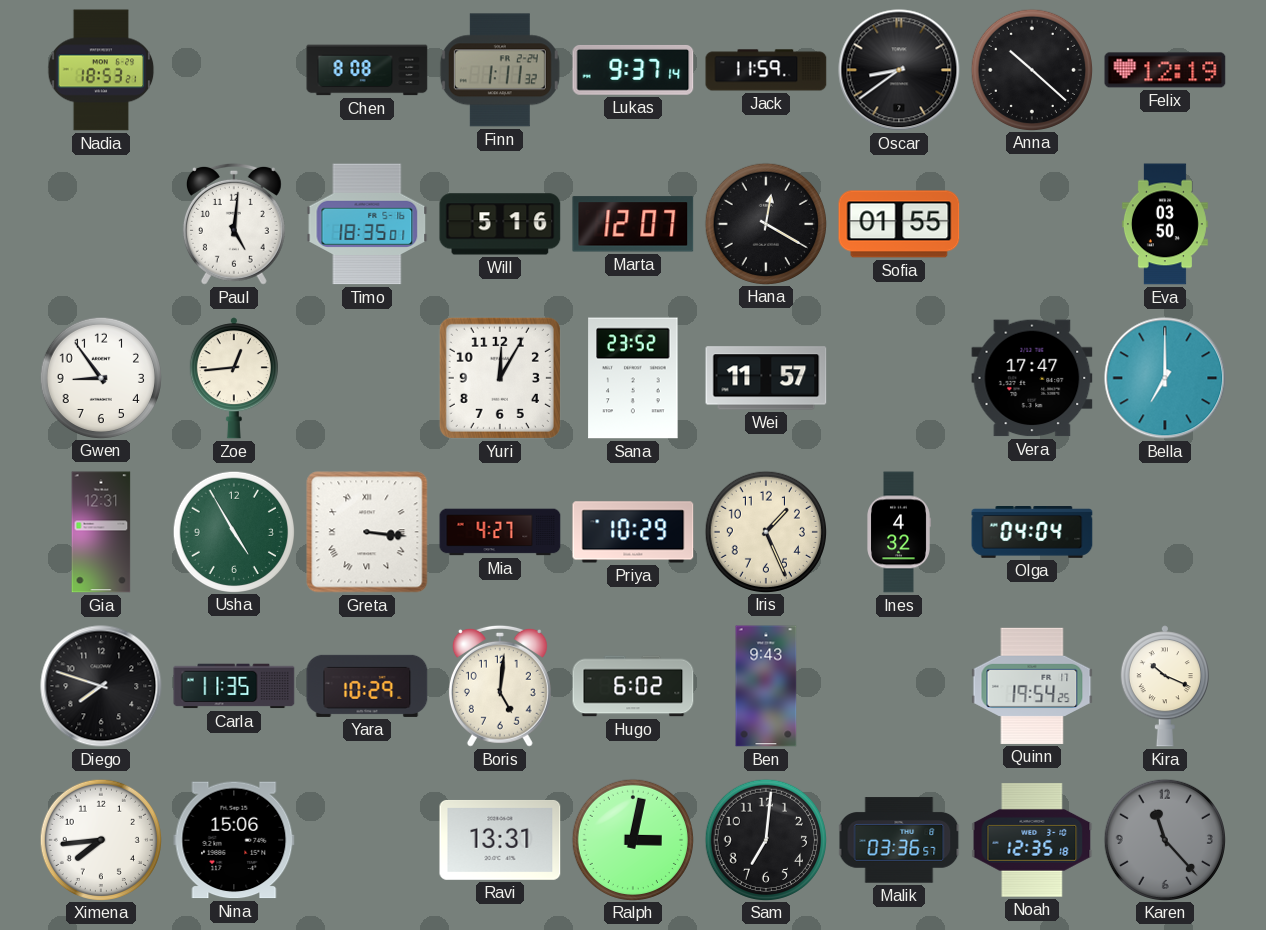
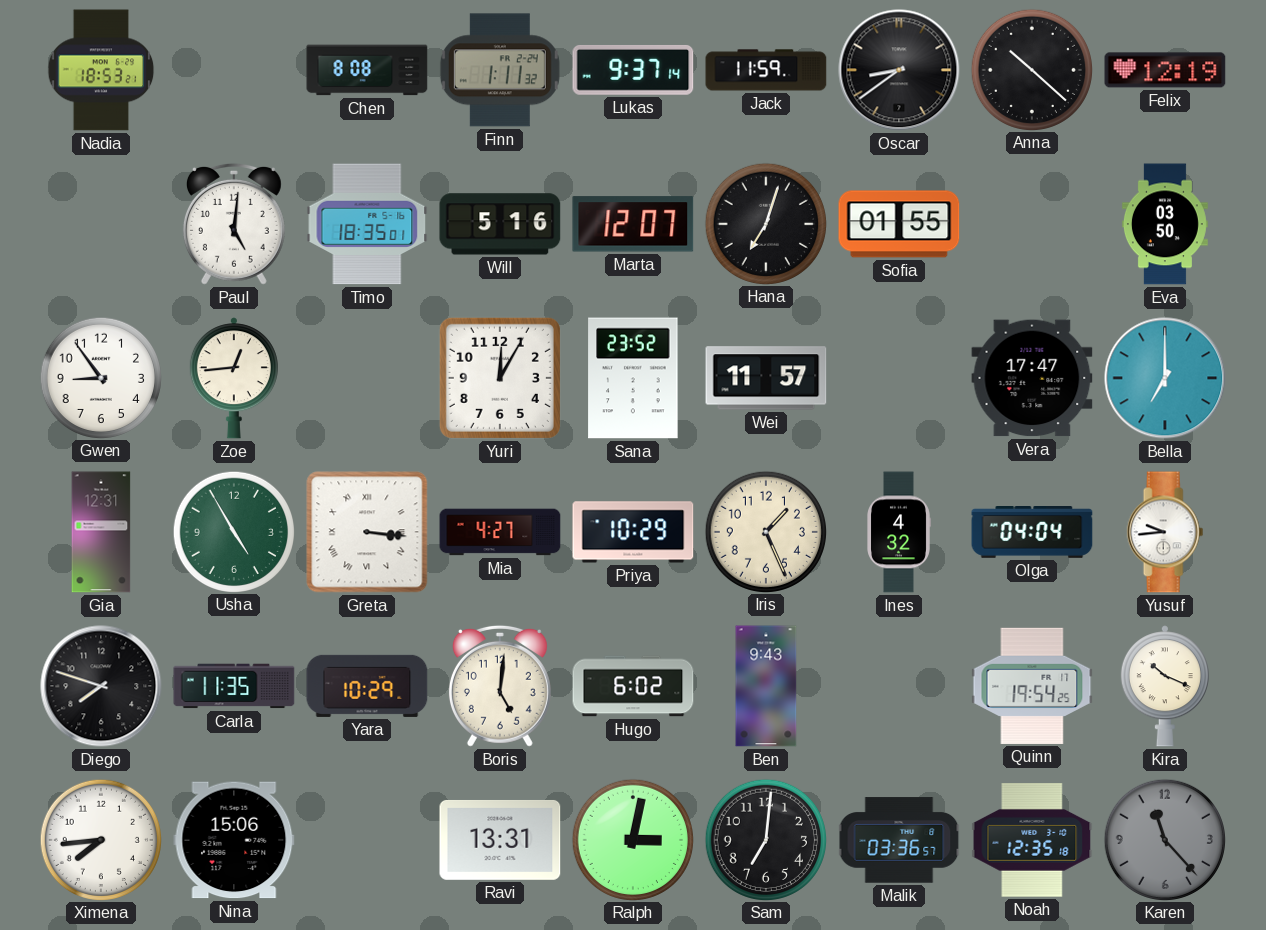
Hana: 12:20 -> 7:03 (765, 223)
Yusuf: none -> 9:44 (1165, 532)
